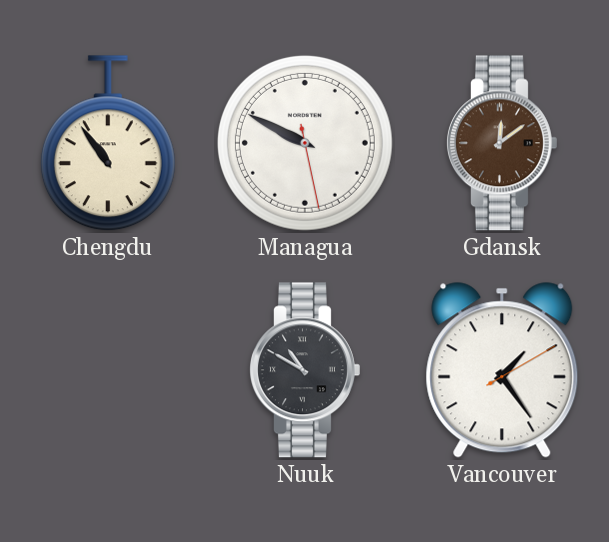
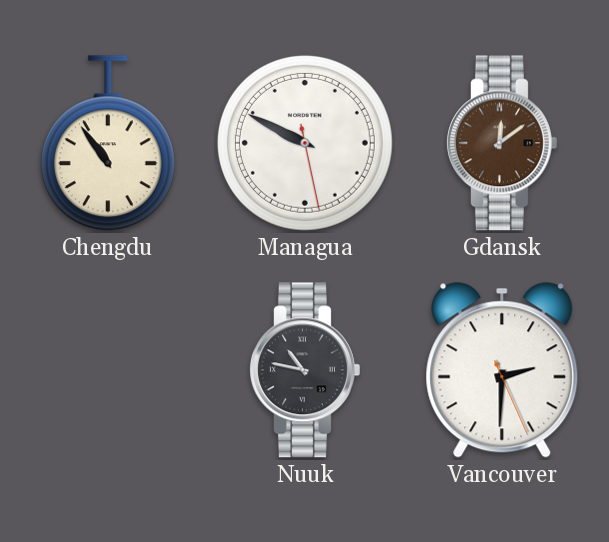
Nuuk: 10:50 -> 10:47 (304, 370)
Vancouver: 1:24 -> 2:30 (502, 370)
